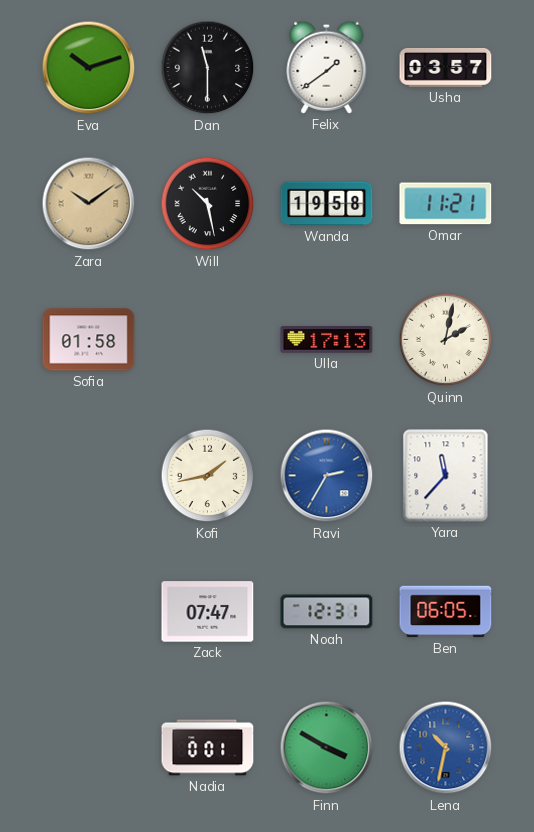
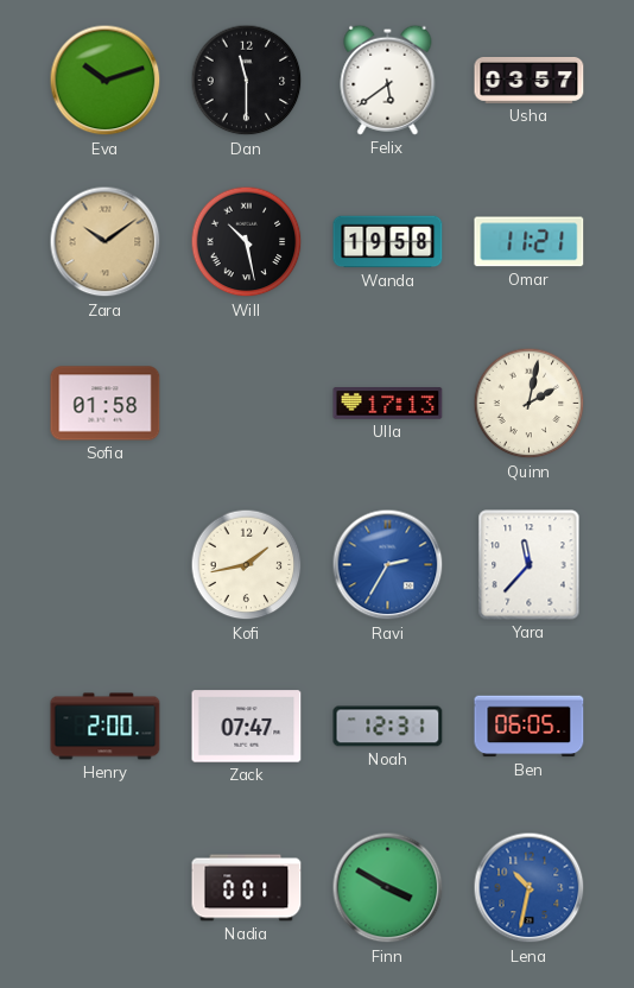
Felix: 1:39 -> 5:39 (388, 80)
Henry: none -> 2:00 (106, 727)
